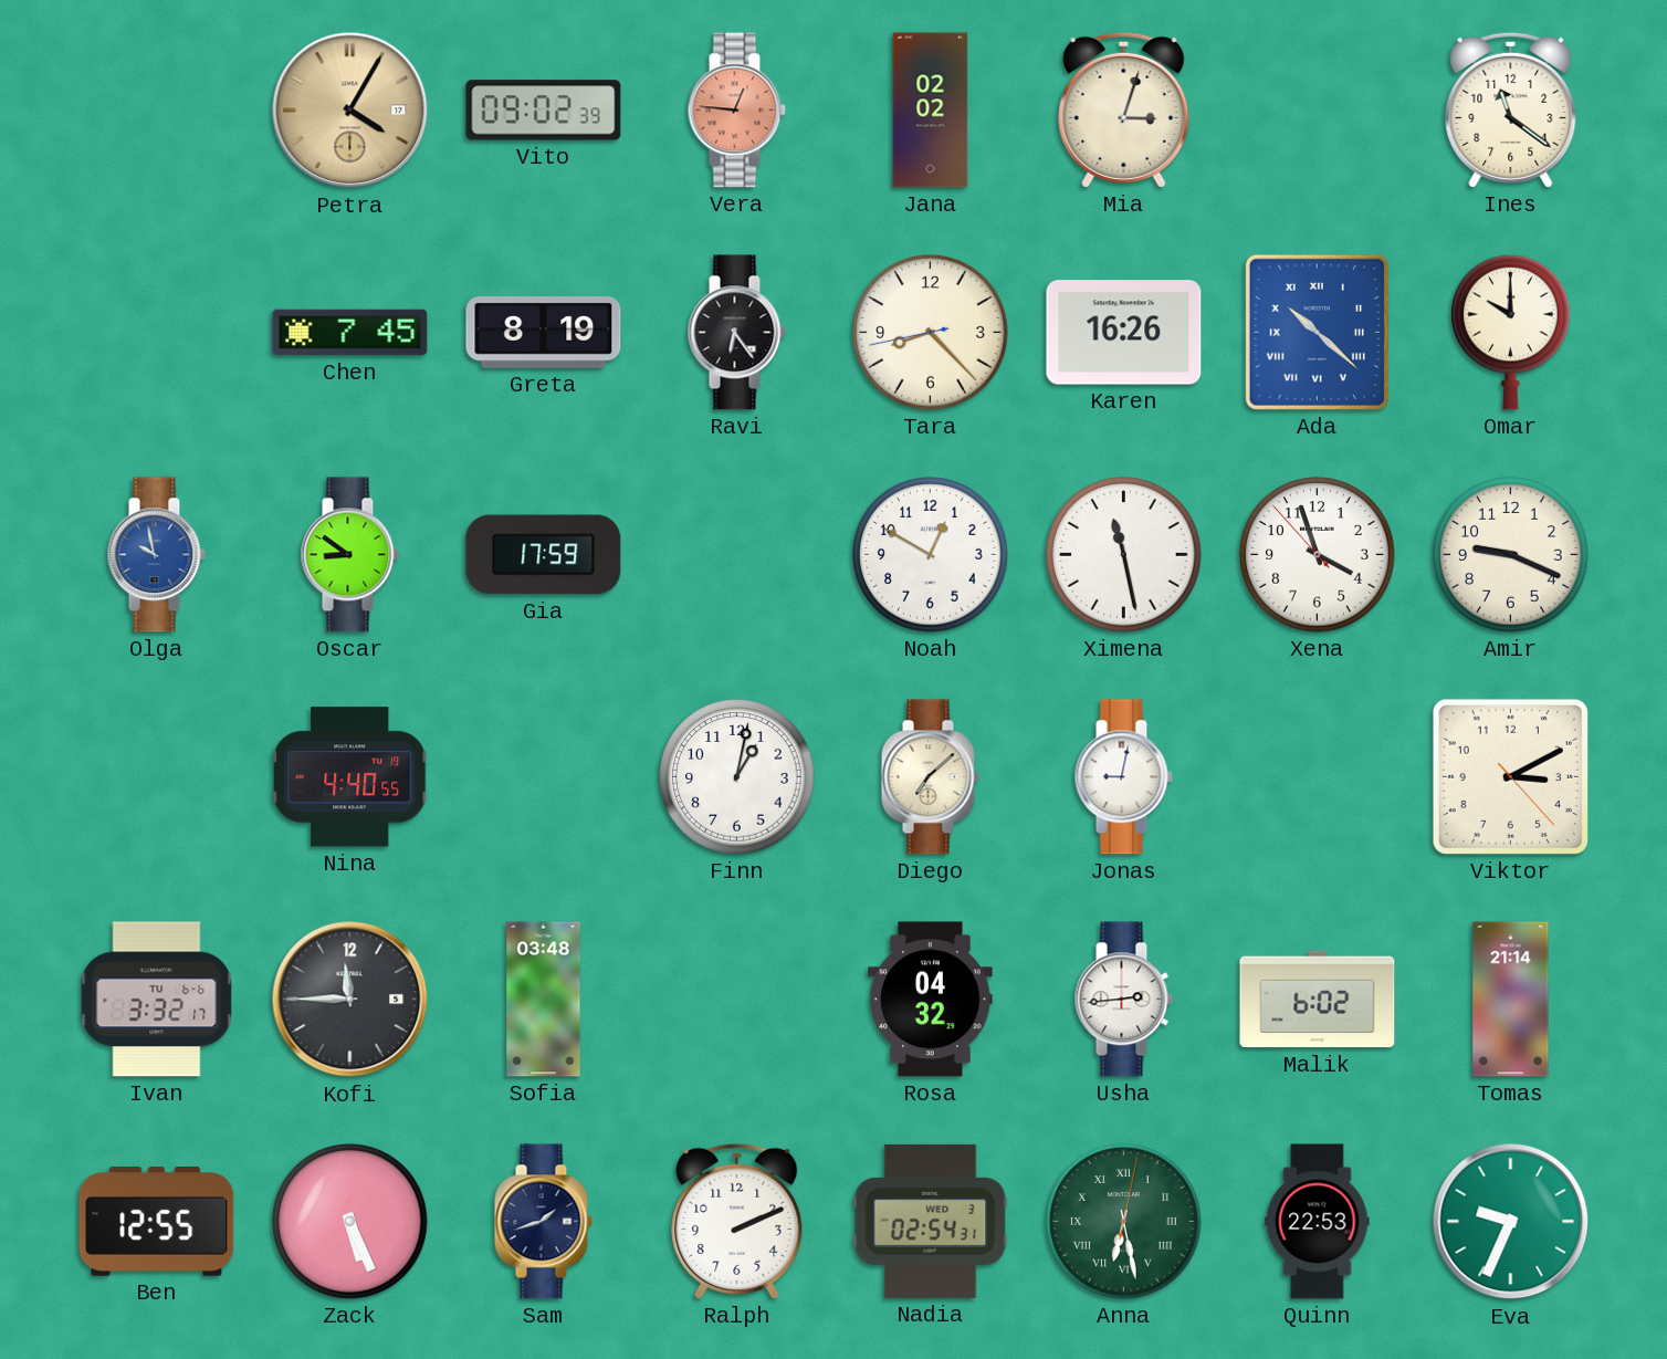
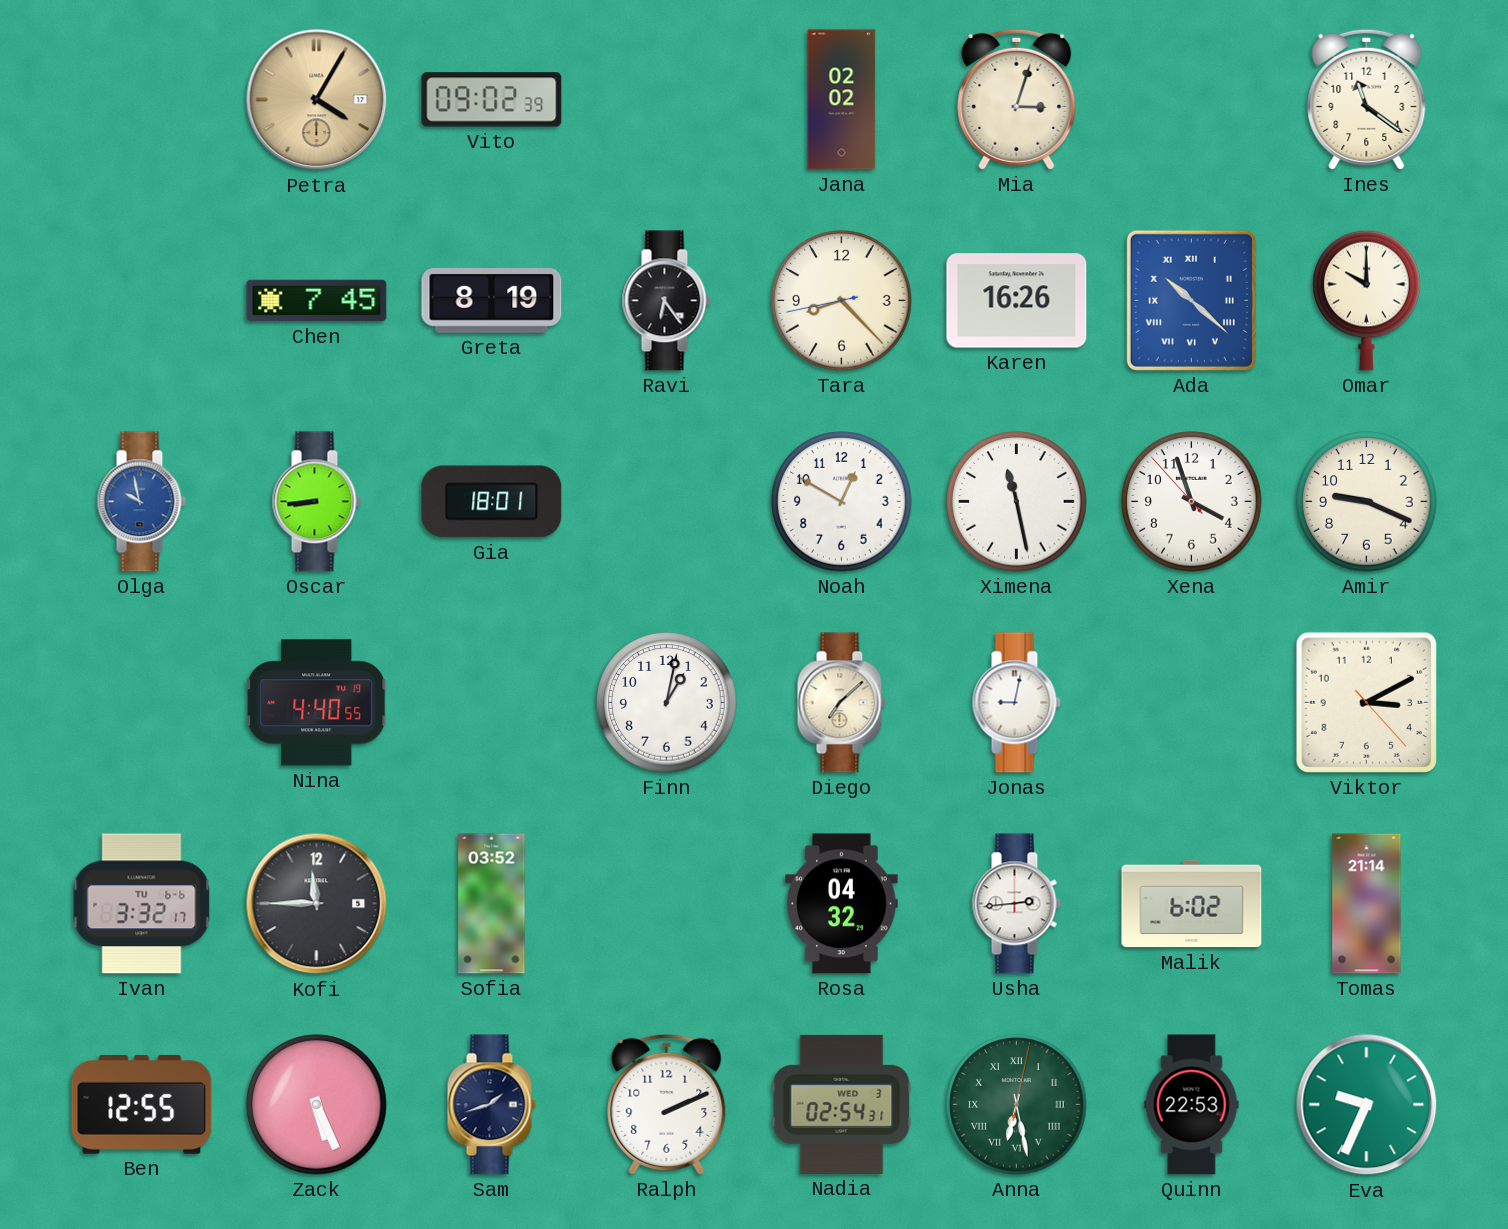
Vera: 12:46 -> none (736, 111)
Oscar: 8:51 -> 8:44 (316, 502)
Gia: 17:59 -> 18:01 (492, 502)
Sofia: 03:48 -> 03:52 (492, 904)
